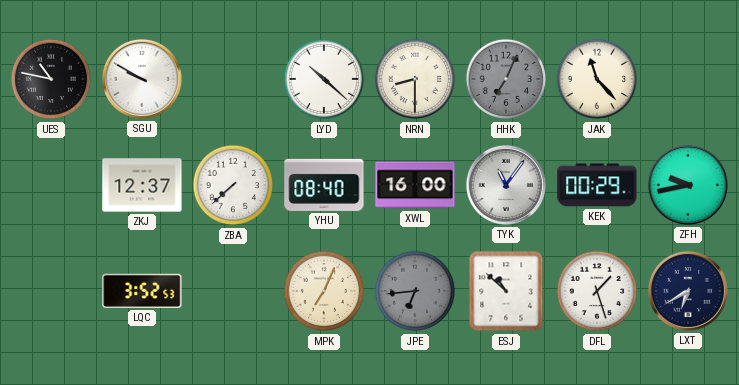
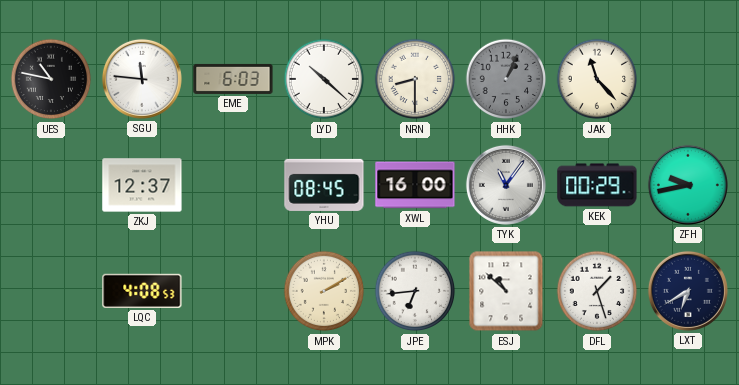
SGU: 9:50 -> 11:46 (142, 79)
EME: none -> 6:03 (233, 79)
HHK: 7:04 -> 1:04 (506, 79)
ZBA: 7:38 -> none (233, 185)
YHU: 08:40 -> 08:45 (324, 185)
LQC: 3:52 -> 4:08 (142, 291)
MPK: 7:04 -> 2:10 (324, 291)
JPE dial: grey -> white (415, 291)
